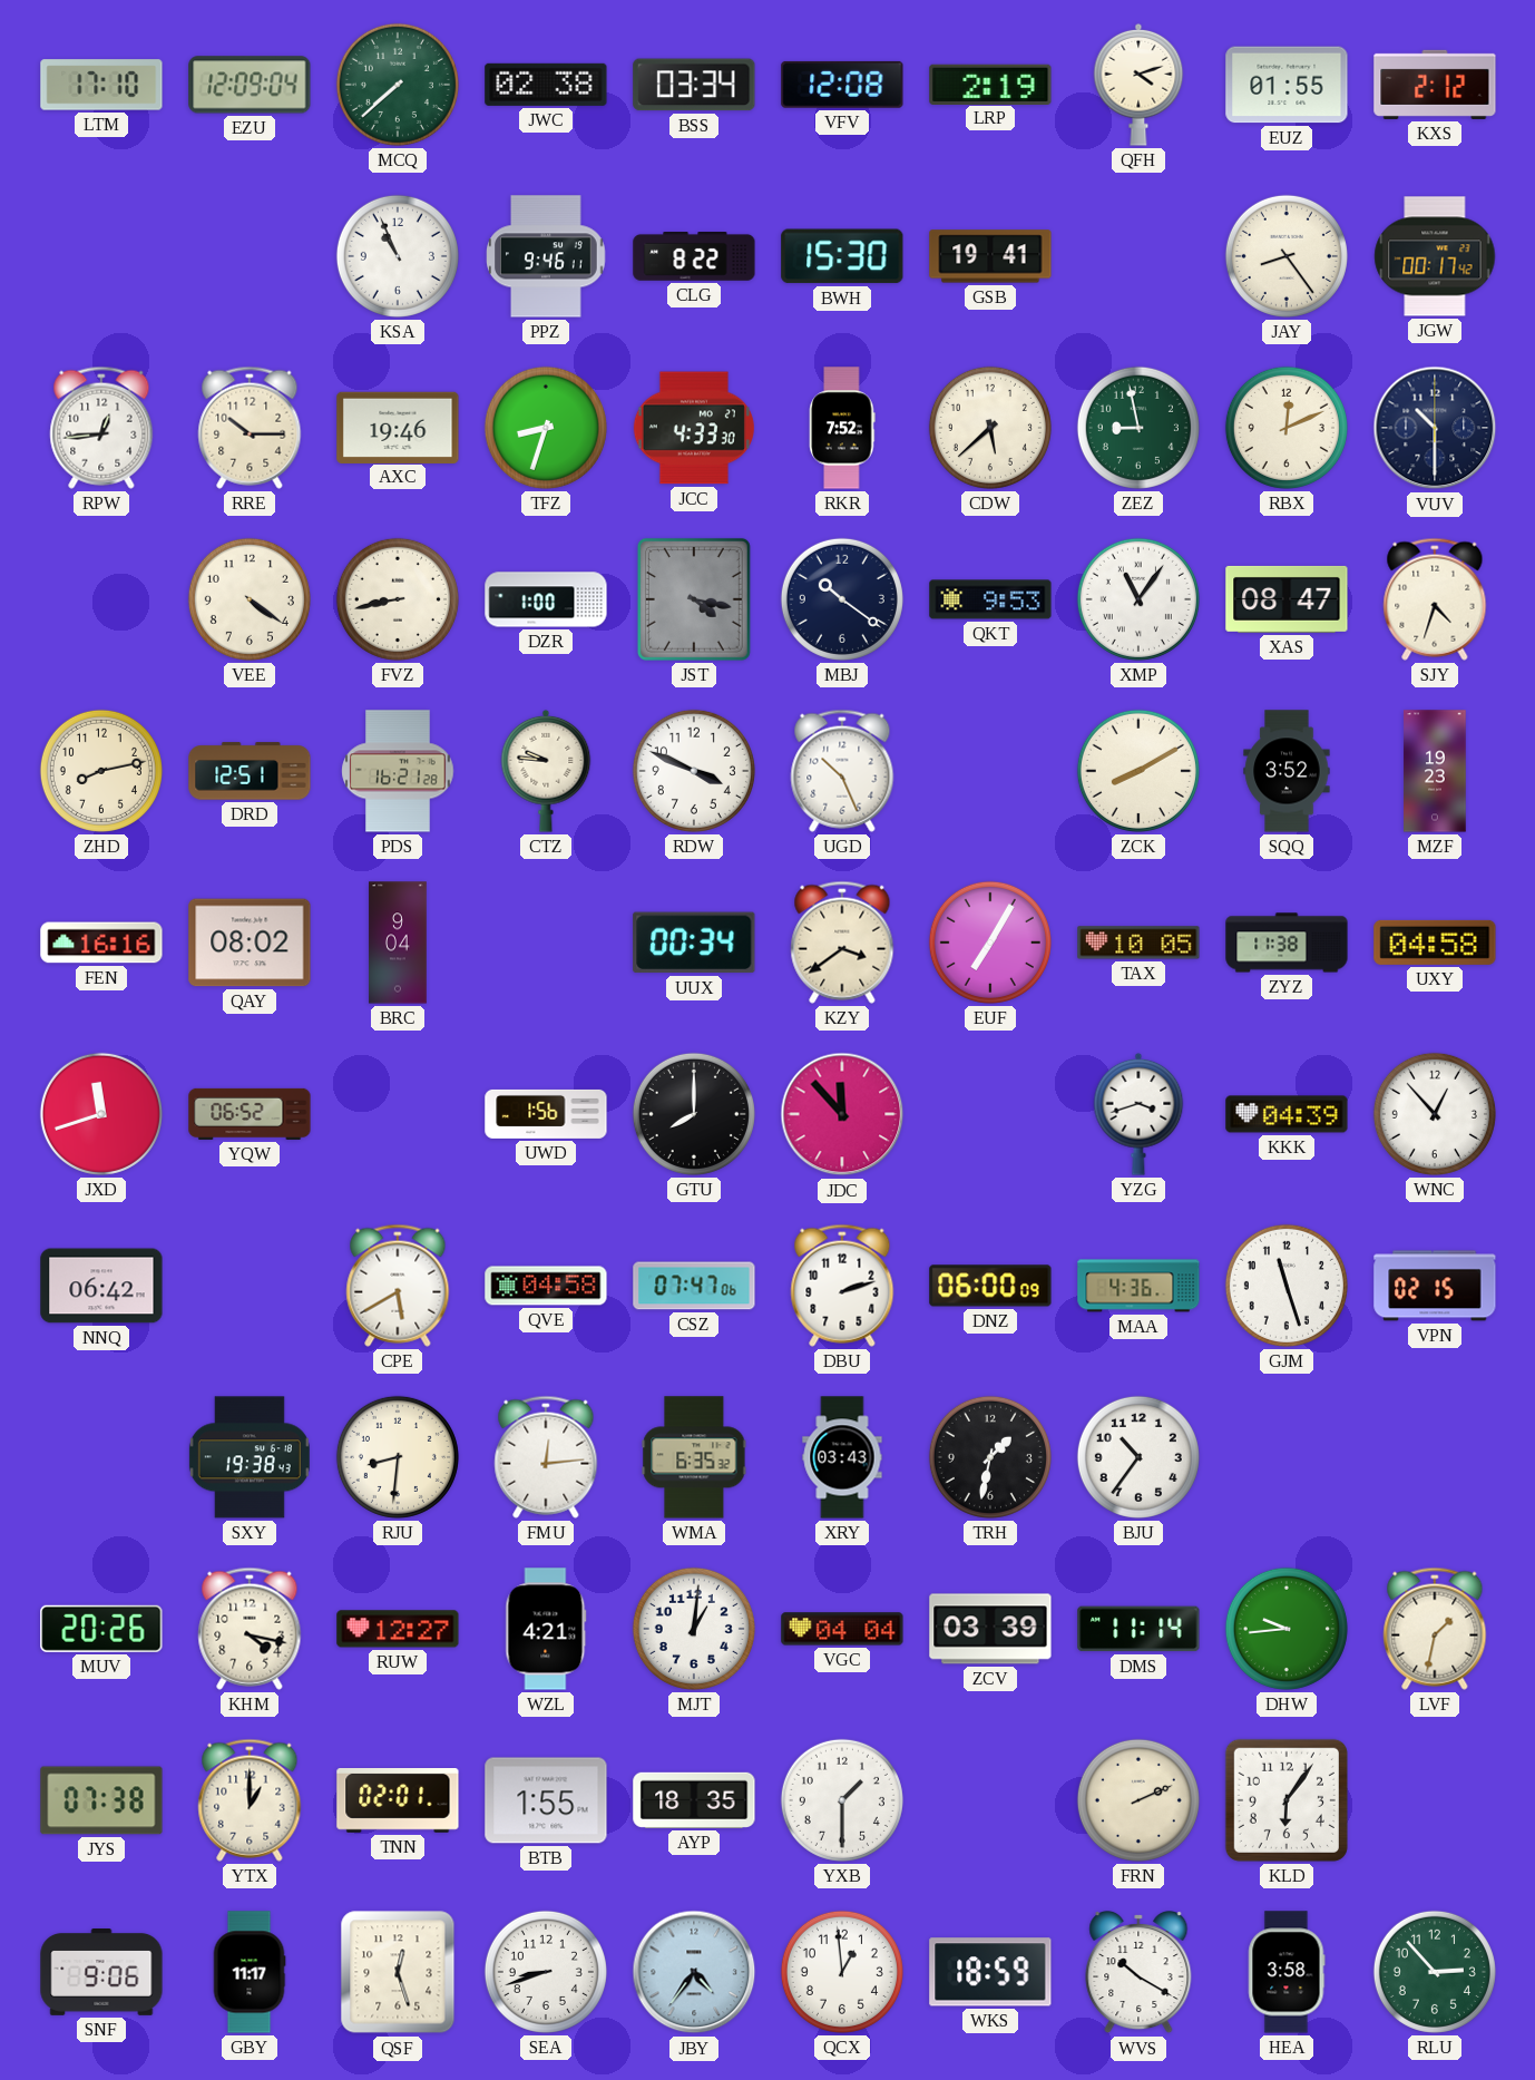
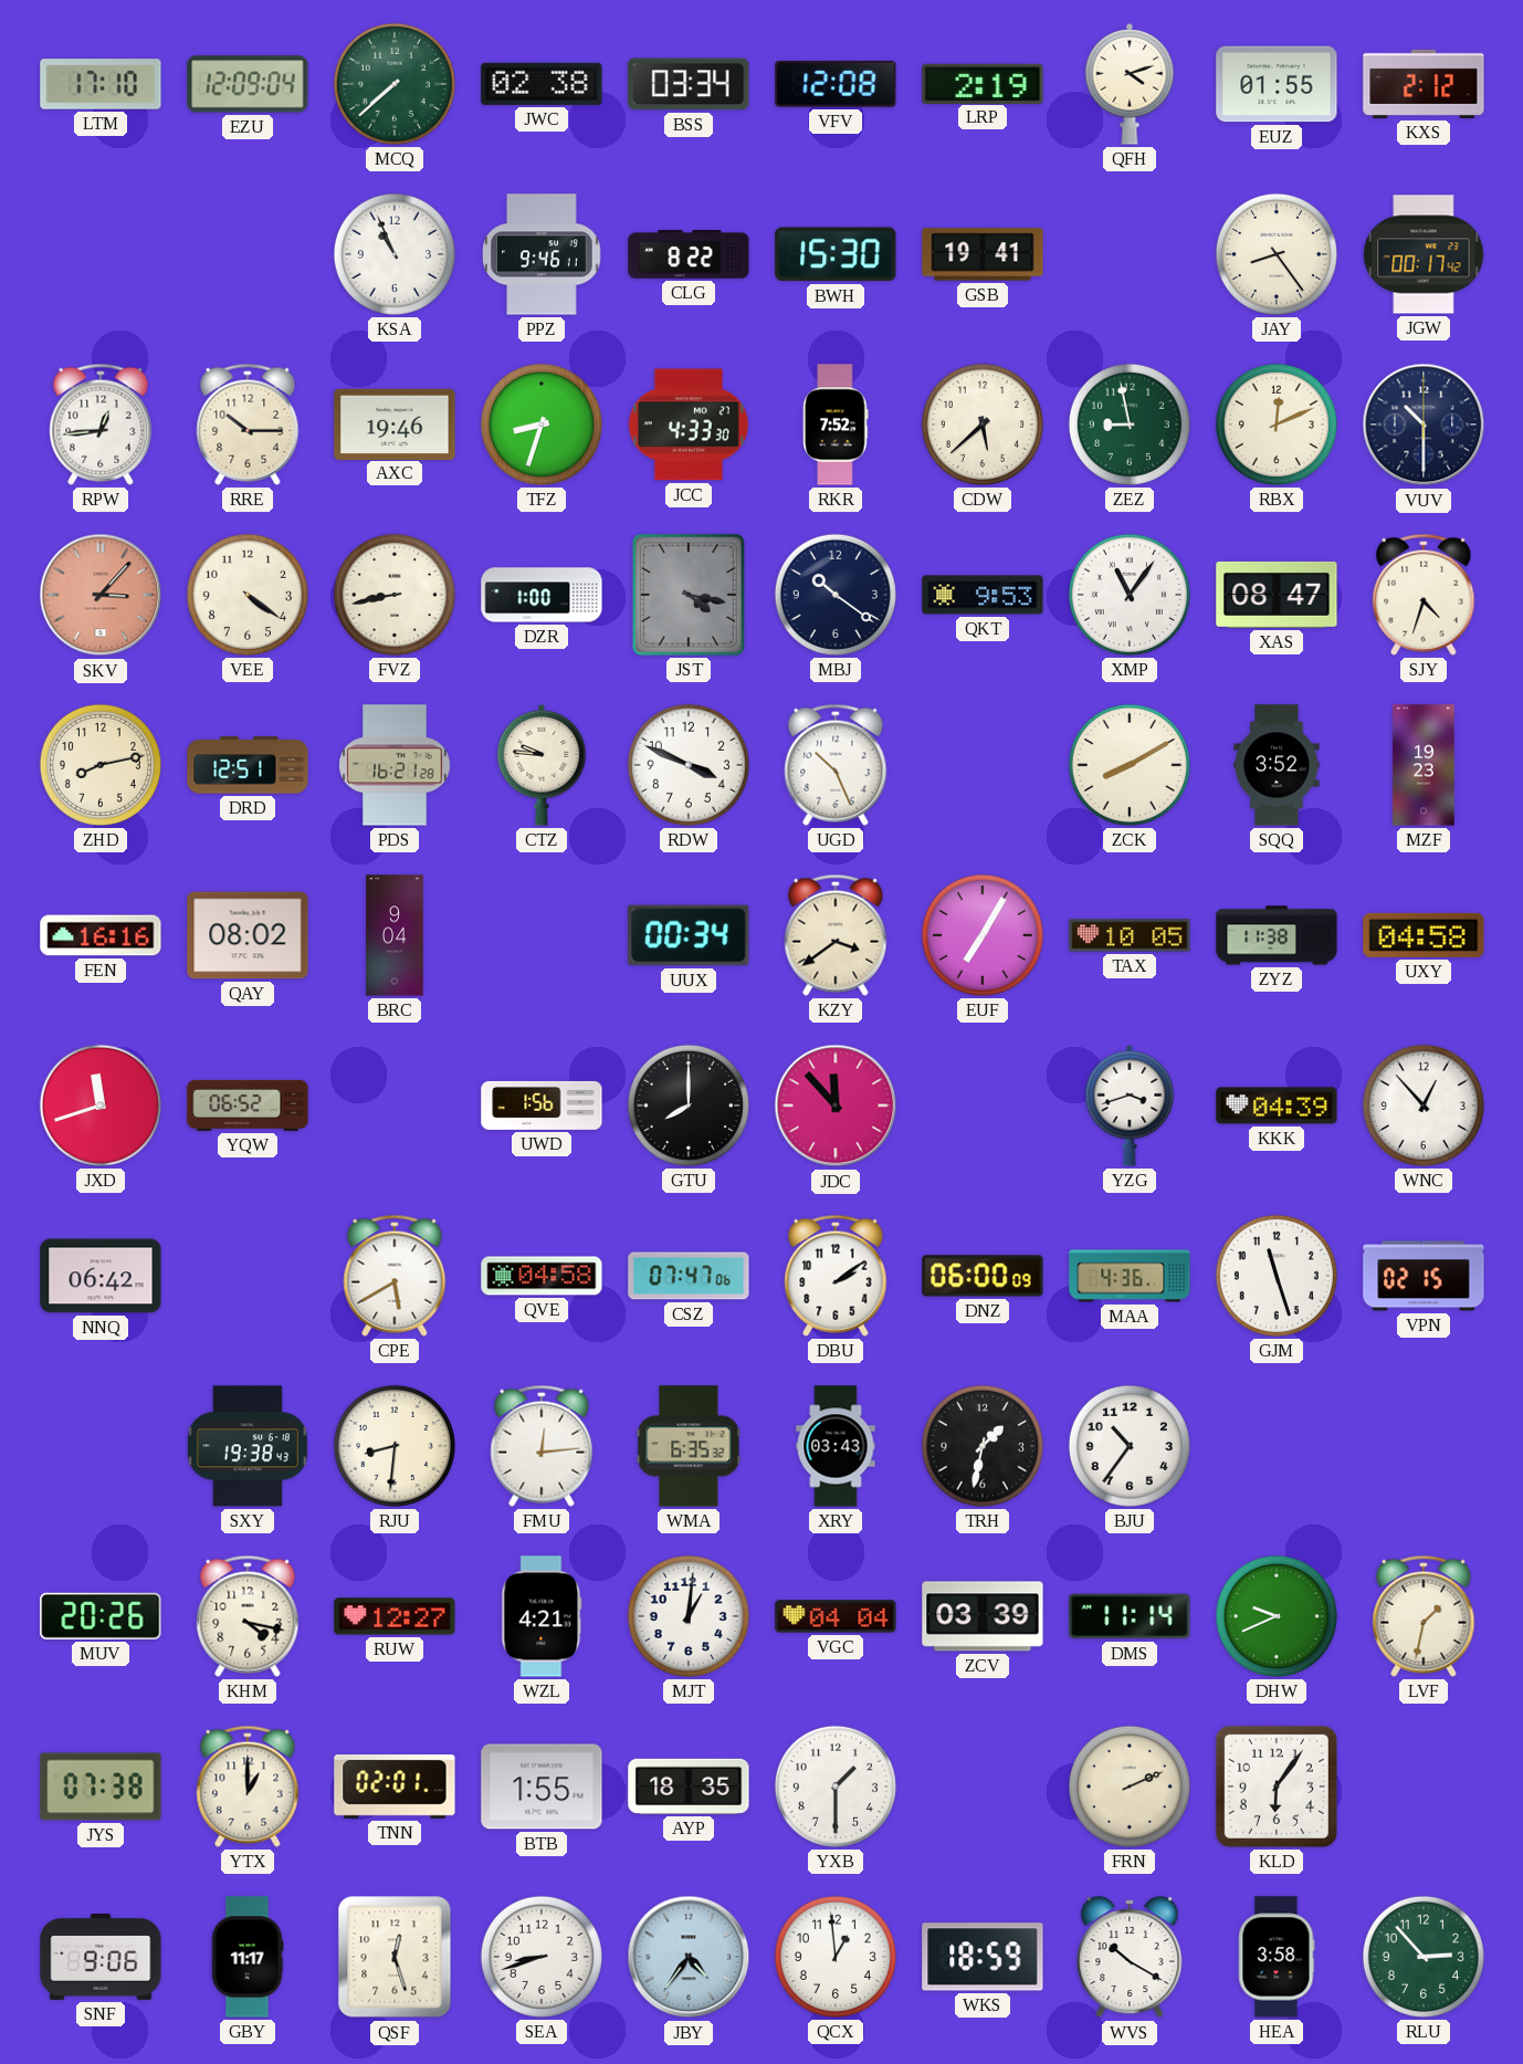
SKV: none -> 3:07 (101, 595)
DBU: 2:12 -> 2:09 (836, 1276)
DHW: 9:44 -> 9:41 (1277, 1616)
